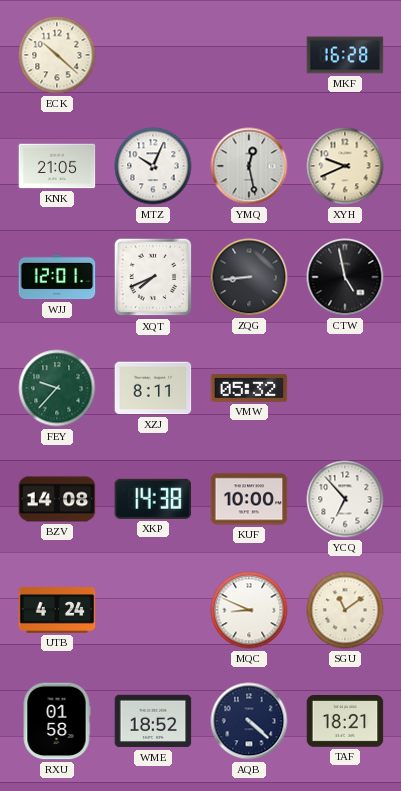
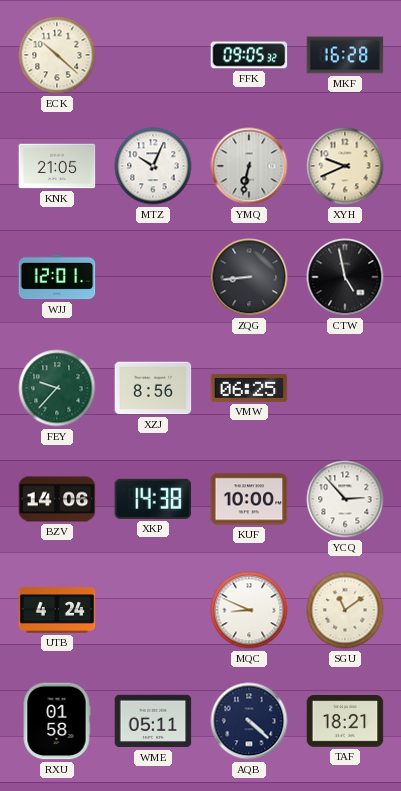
FFK: none -> 09:05 (249, 55)
YMQ: 12:28 -> 6:32 (249, 166)
XQT: 7:41 -> none (153, 277)
XZJ: 8:11 -> 8:56 (153, 388)
VMW: 05:32 -> 06:25 (249, 388)
BZV: 14:08 -> 14:06 (57, 499)
YCQ: 6:53 -> 2:53 (345, 499)
WME: 18:52 -> 05:11 (153, 721)
